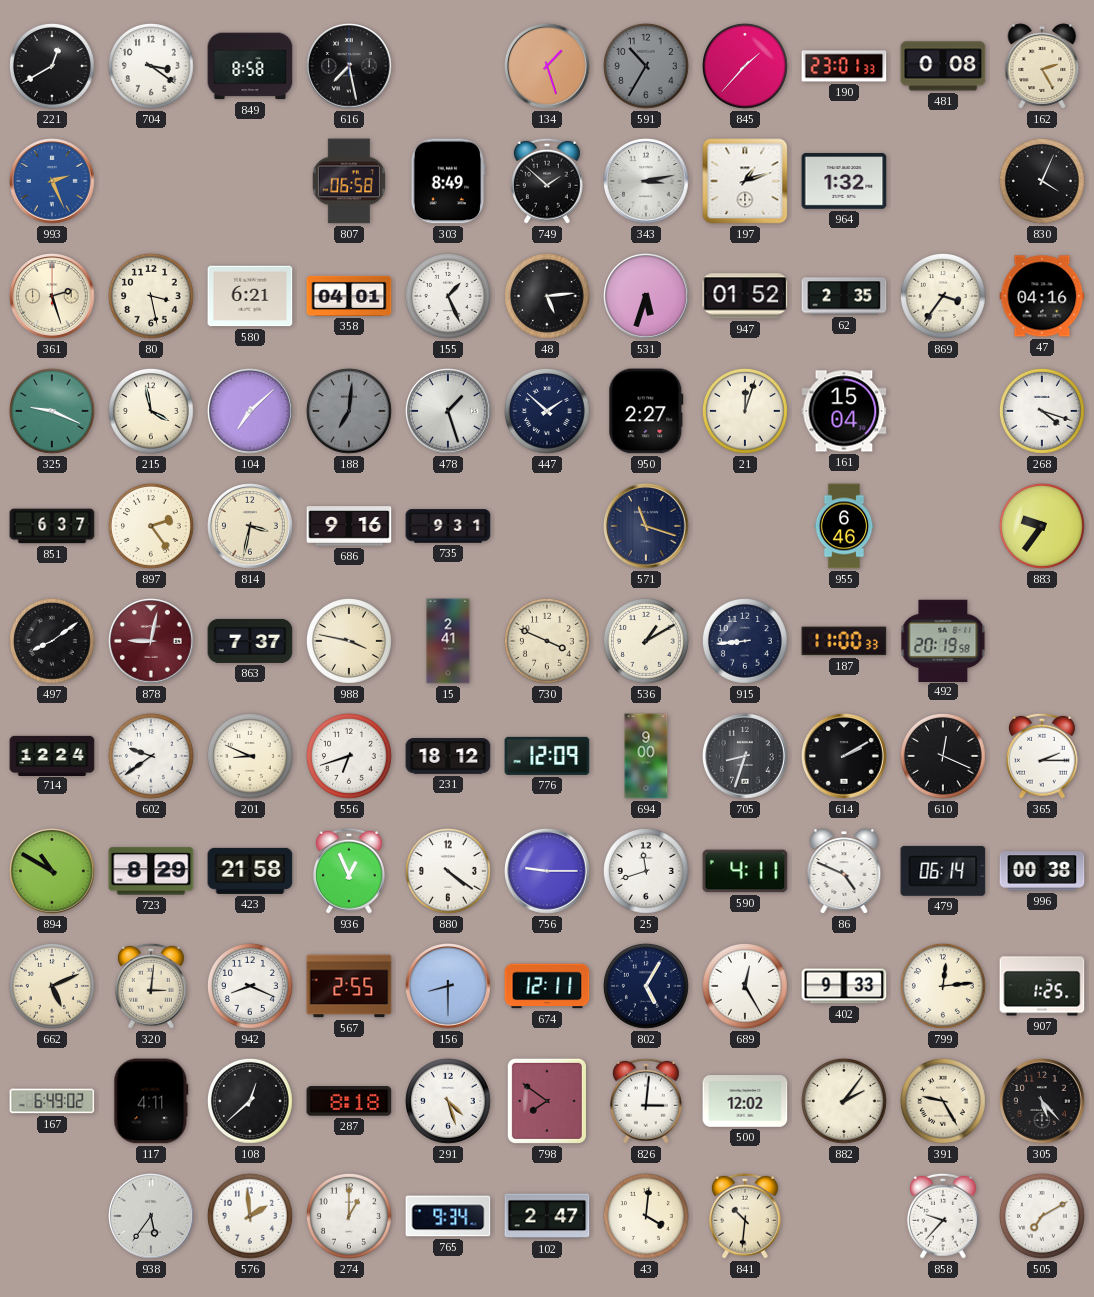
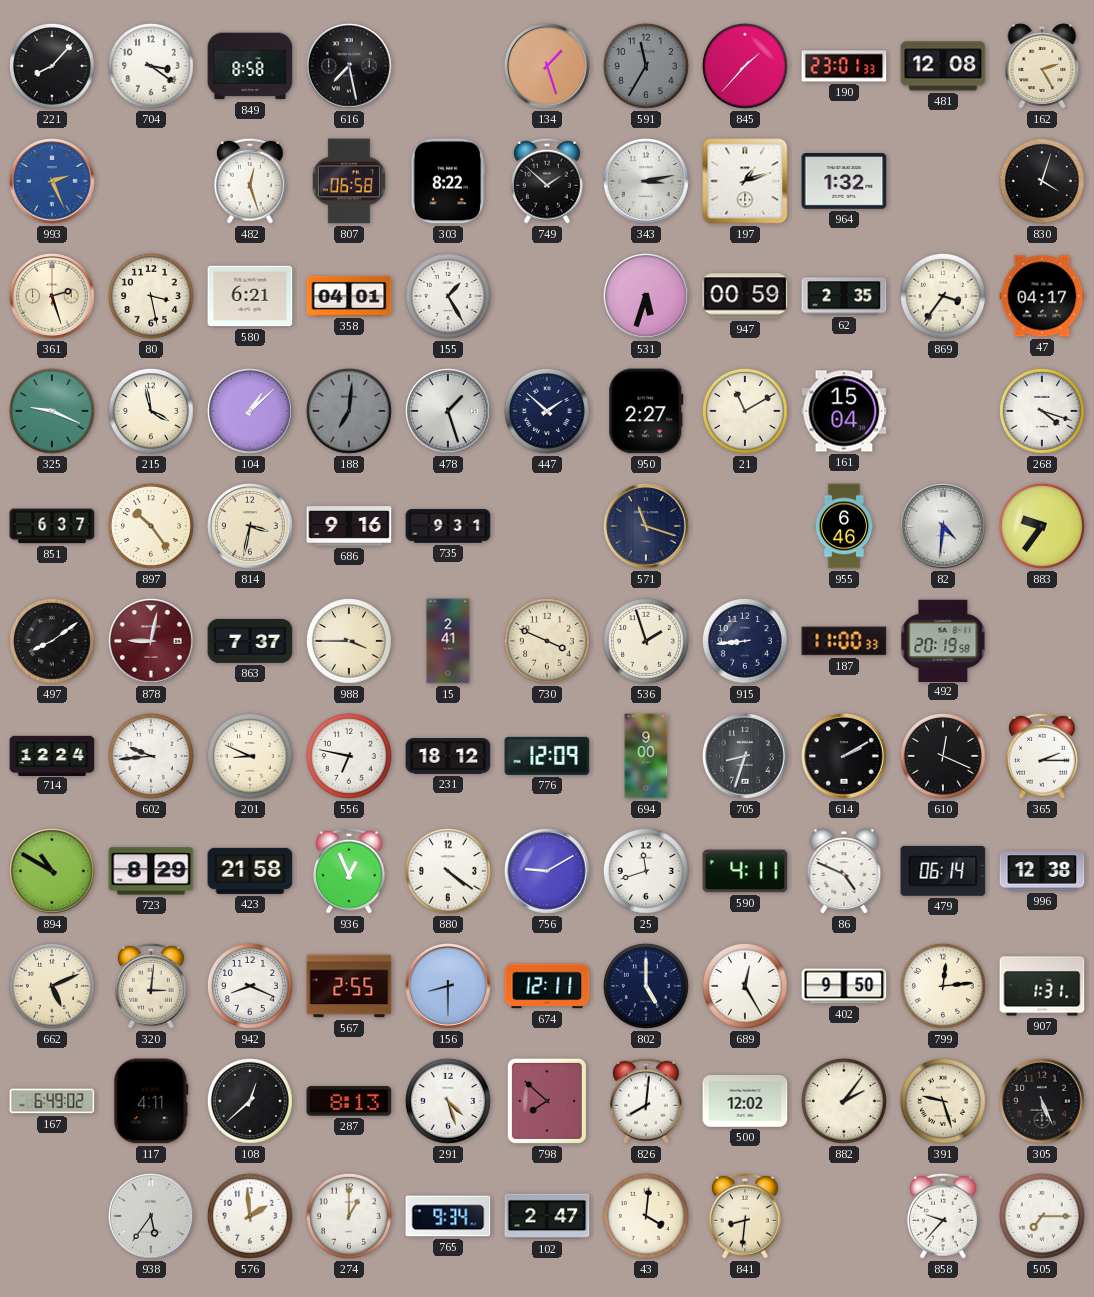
221: 12:40 -> 8:07 (52, 66)
591: 10:35 -> 11:35 (646, 66)
481: 0:08 -> 12:08 (943, 66)
482: none -> 12:27 (250, 181)
303: 8:49 -> 8:22 (448, 181)
830: 4:04 -> 4:03 (1042, 181)
155: 1:26 -> 1:25 (448, 296)
48: 5:14 -> none (547, 296)
947: 01:52 -> 00:59 (745, 296)
47: 04:16 -> 04:17 (1042, 296)
104: 7:08 -> 1:08 (250, 411)
21: 12:03 -> 11:10 (745, 411)
897: 2:24 -> 10:24 (151, 526)
82: none -> 4:31 (943, 526)
988: 3:47 -> 3:45 (349, 641)
536: 1:10 -> 1:57 (646, 641)
602: 9:39 -> 9:44 (151, 756)
556: 6:42 -> 6:47 (349, 756)
756: 9:15 -> 9:10 (547, 871)
996: 00:38 -> 12:38 (1042, 871)
802: 5:05 -> 5:00 (646, 986)
402: 9:33 -> 9:50 (844, 986)
907: 1:25 -> 1:31 (1042, 986)
287: 8:18 -> 8:13 (349, 1101)
798: 7:51 -> 7:52 (547, 1101)
826: 3:01 -> 8:01 (646, 1101)
391: 9:25 -> 9:27 (943, 1101)
305: 5:23 -> 5:26 (1042, 1101)
841: 10:31 -> 8:31 (745, 1216)
505: 7:10 -> 7:15 (1042, 1216)
